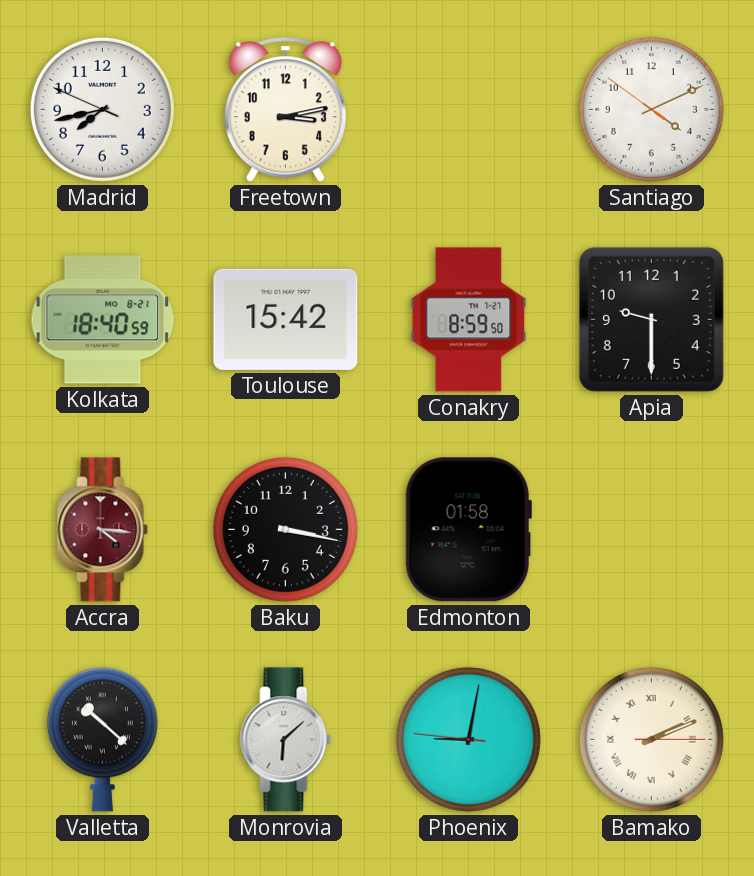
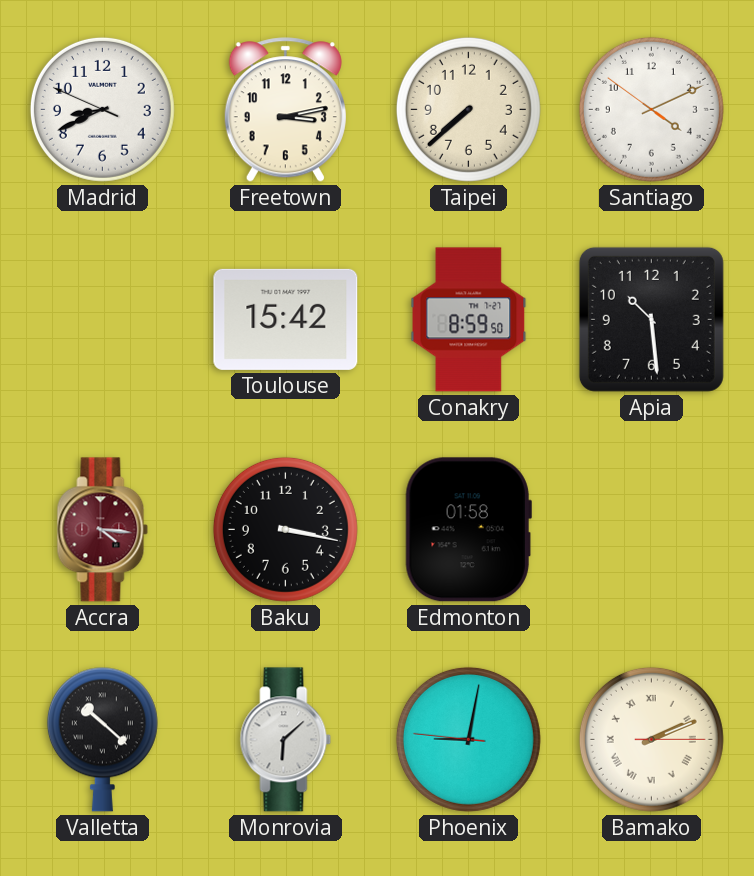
Madrid: 7:42 -> 8:40 (102, 109)
Taipei: none -> 7:38 (468, 109)
Kolkata: 18:40 -> none (103, 320)
Apia: 9:30 -> 10:29 (651, 319)
